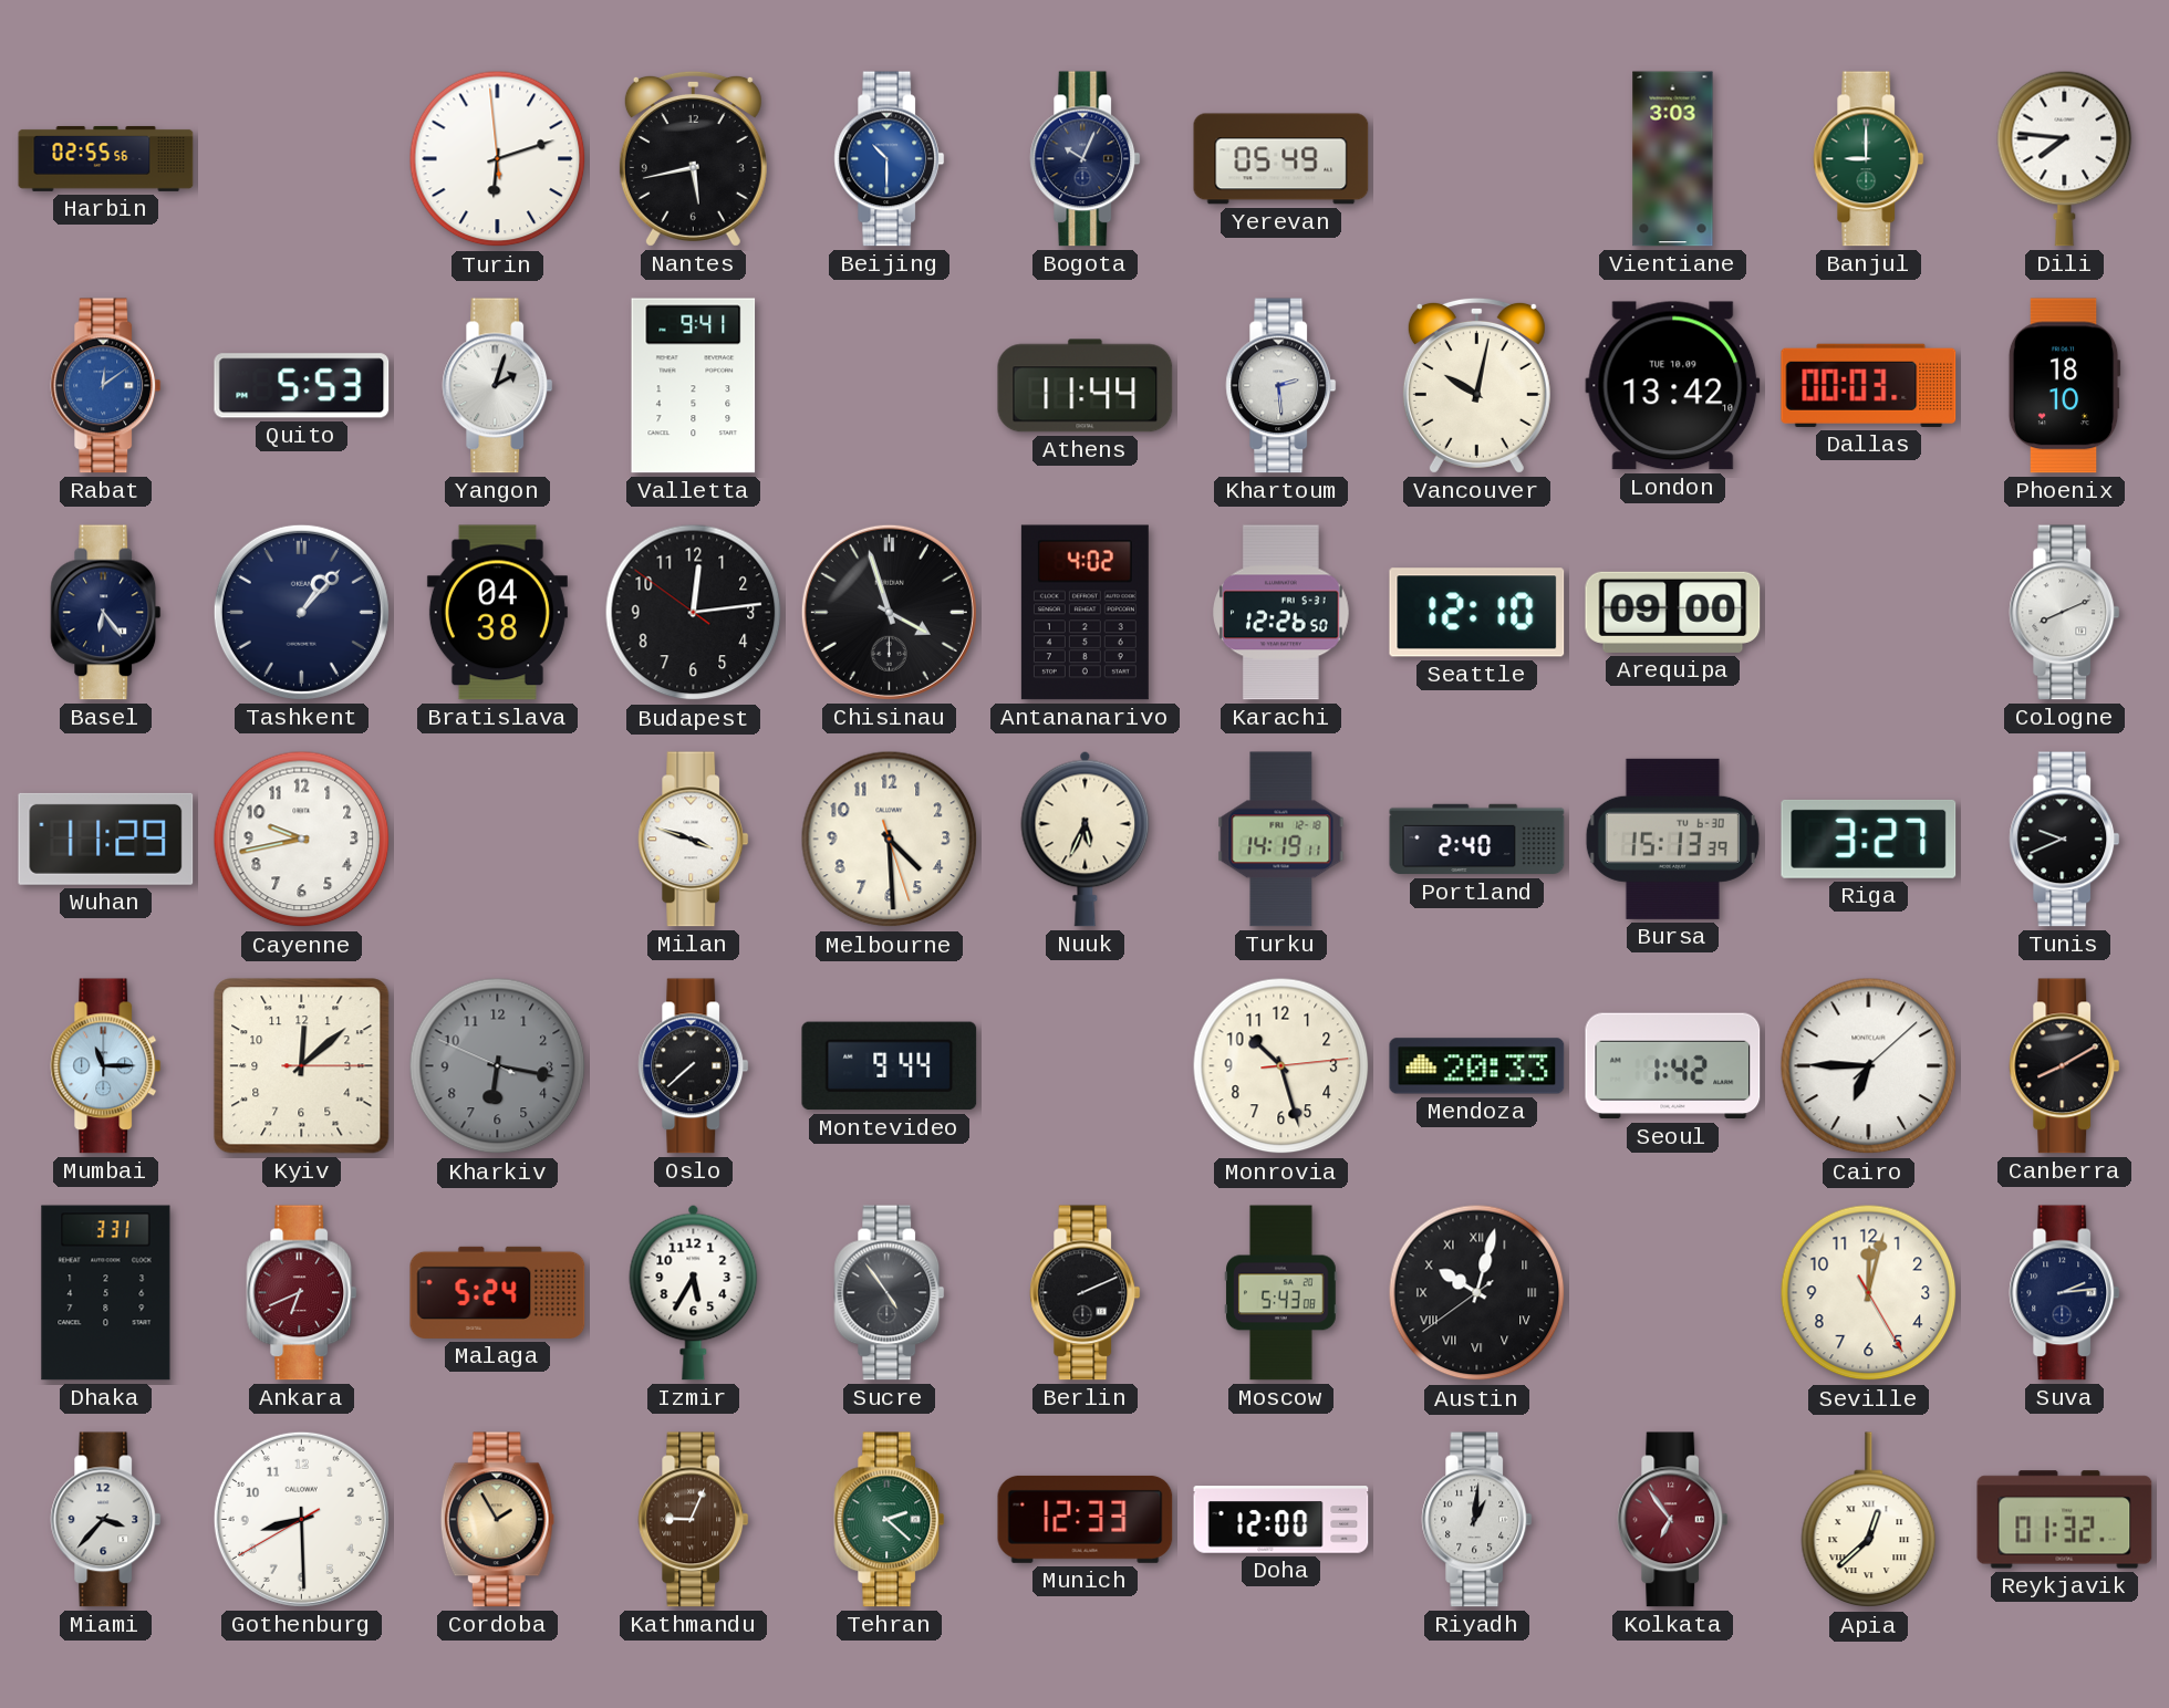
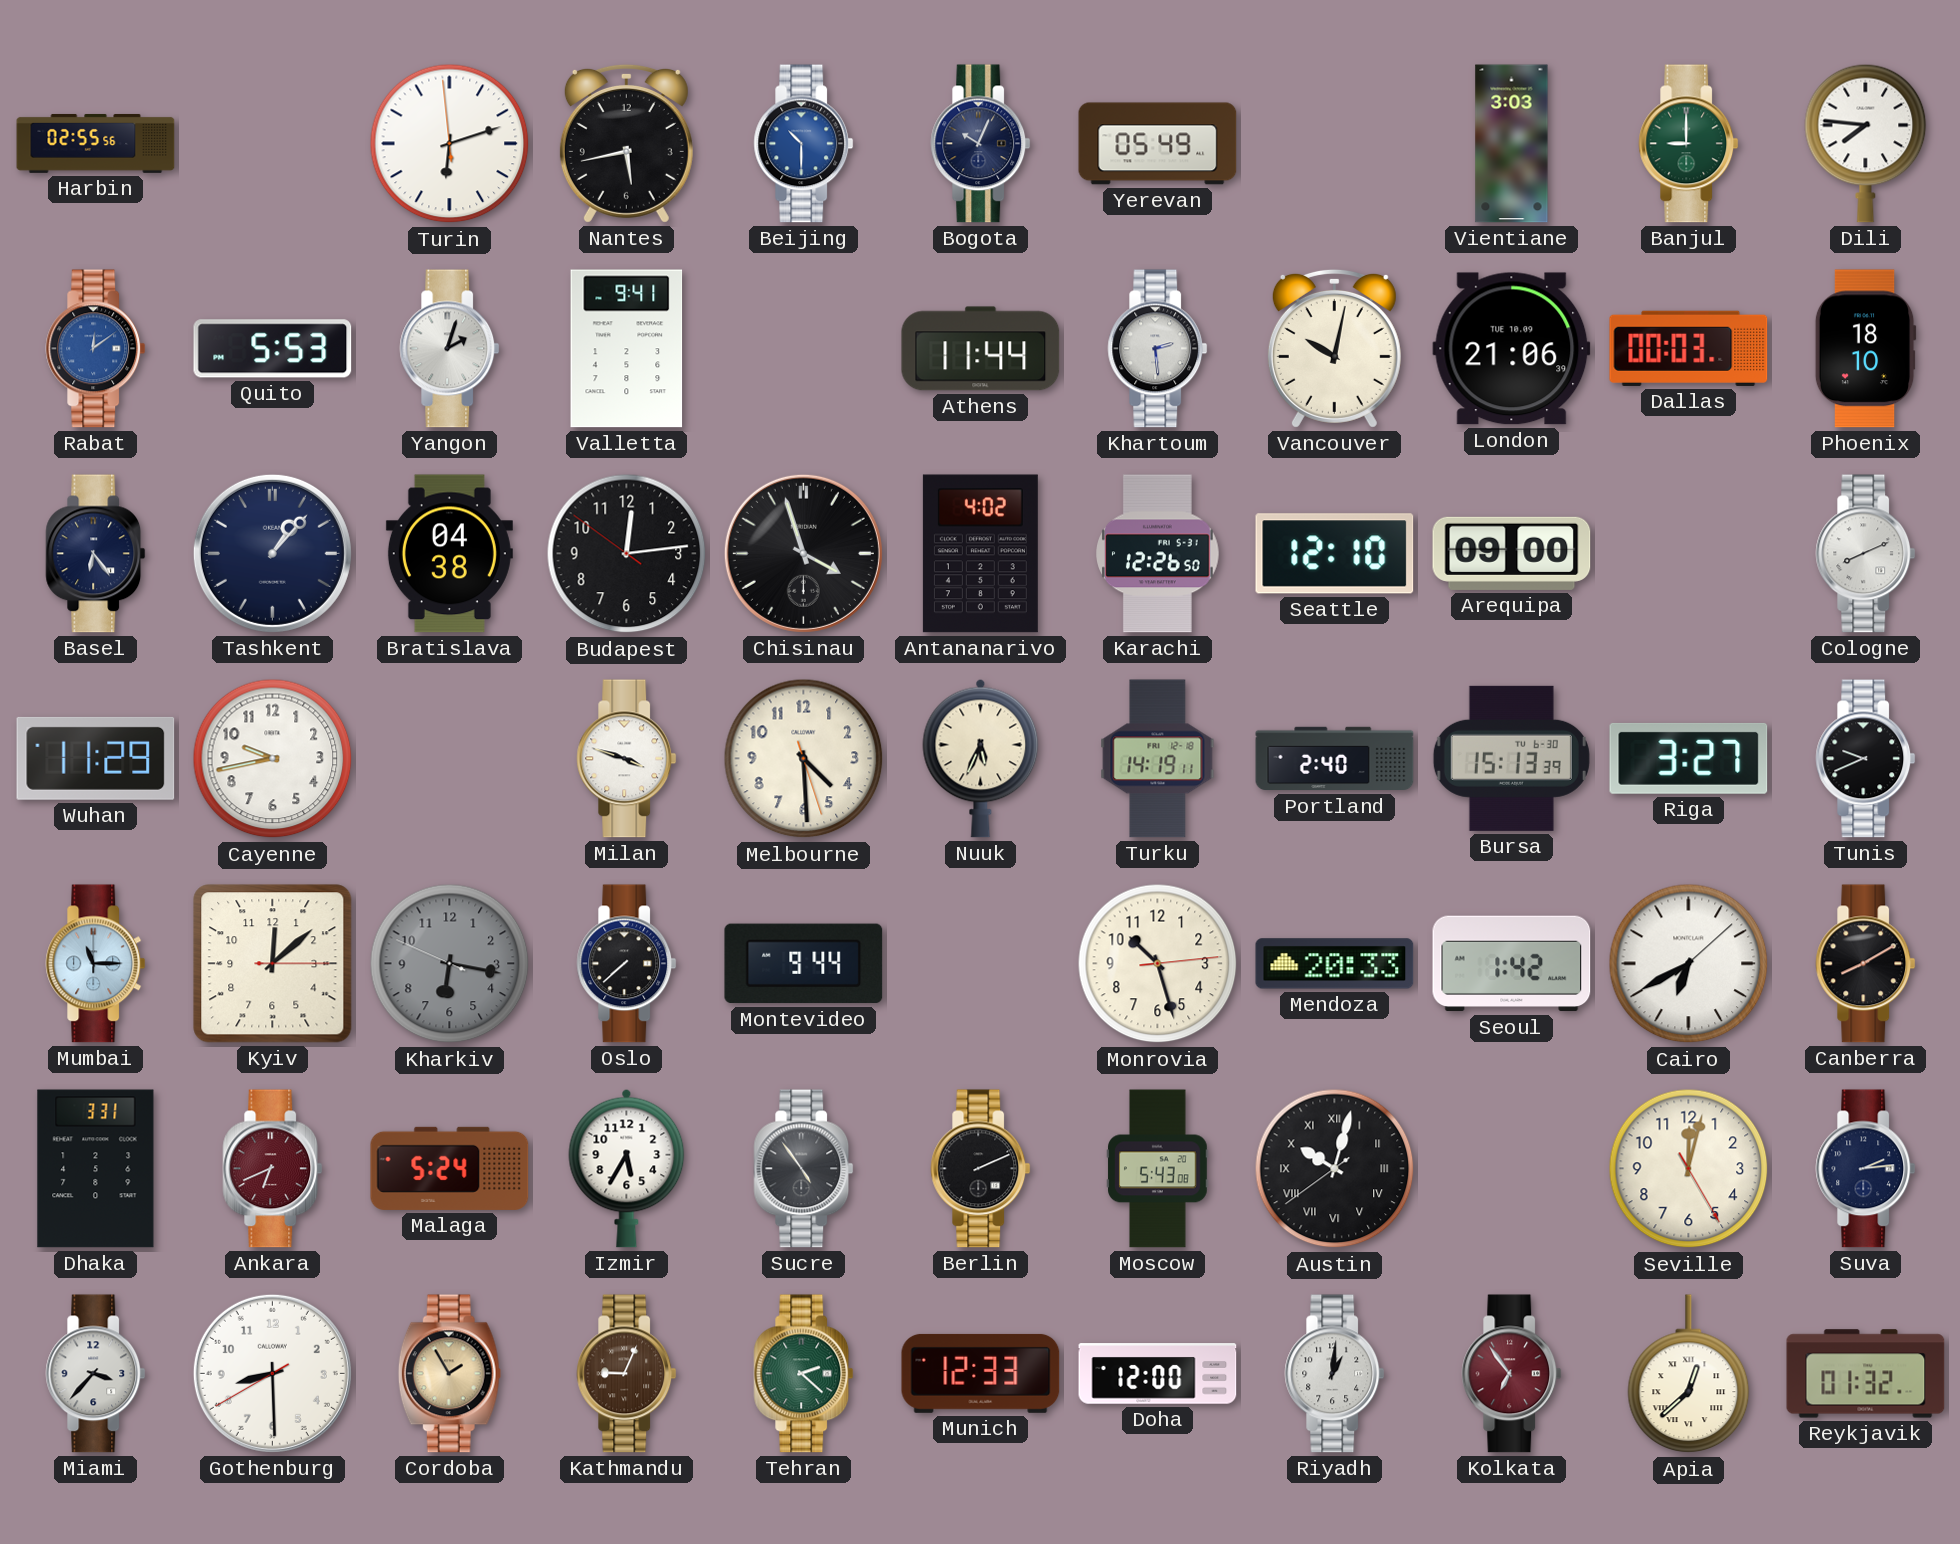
London: 13:42 -> 21:06 (1512, 349)
Cairo: 6:45 -> 6:40 (1689, 964)
